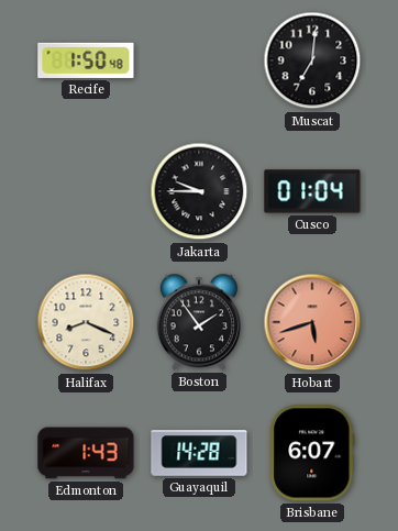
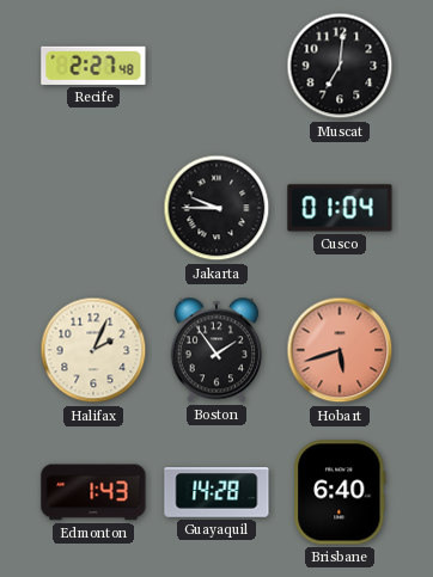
Recife: 1:50 -> 2:27 (93, 66)
Halifax: 8:19 -> 2:04 (93, 350)
Brisbane: 6:07 -> 6:40 (340, 492)
